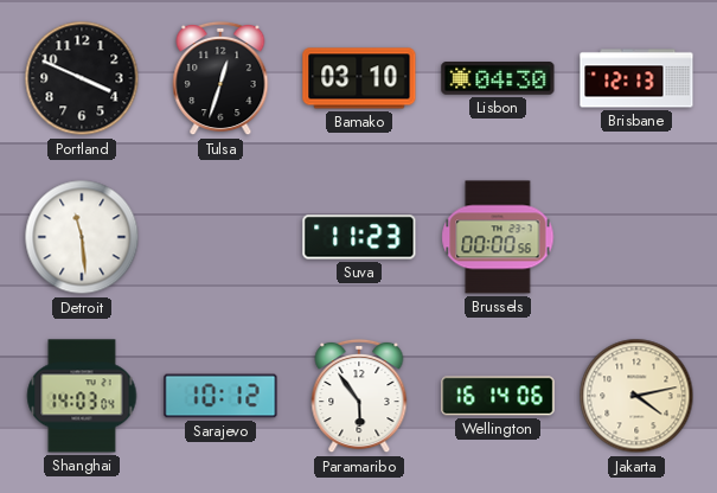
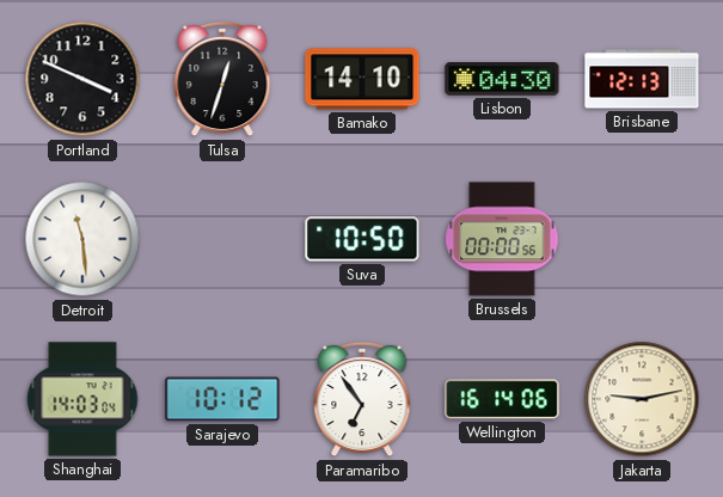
Bamako: 03:10 -> 14:10 (362, 79)
Suva: 11:23 -> 10:50 (362, 239)
Paramaribo: 5:54 -> 6:54 (362, 399)
Jakarta: 4:13 -> 9:13 (642, 399)
